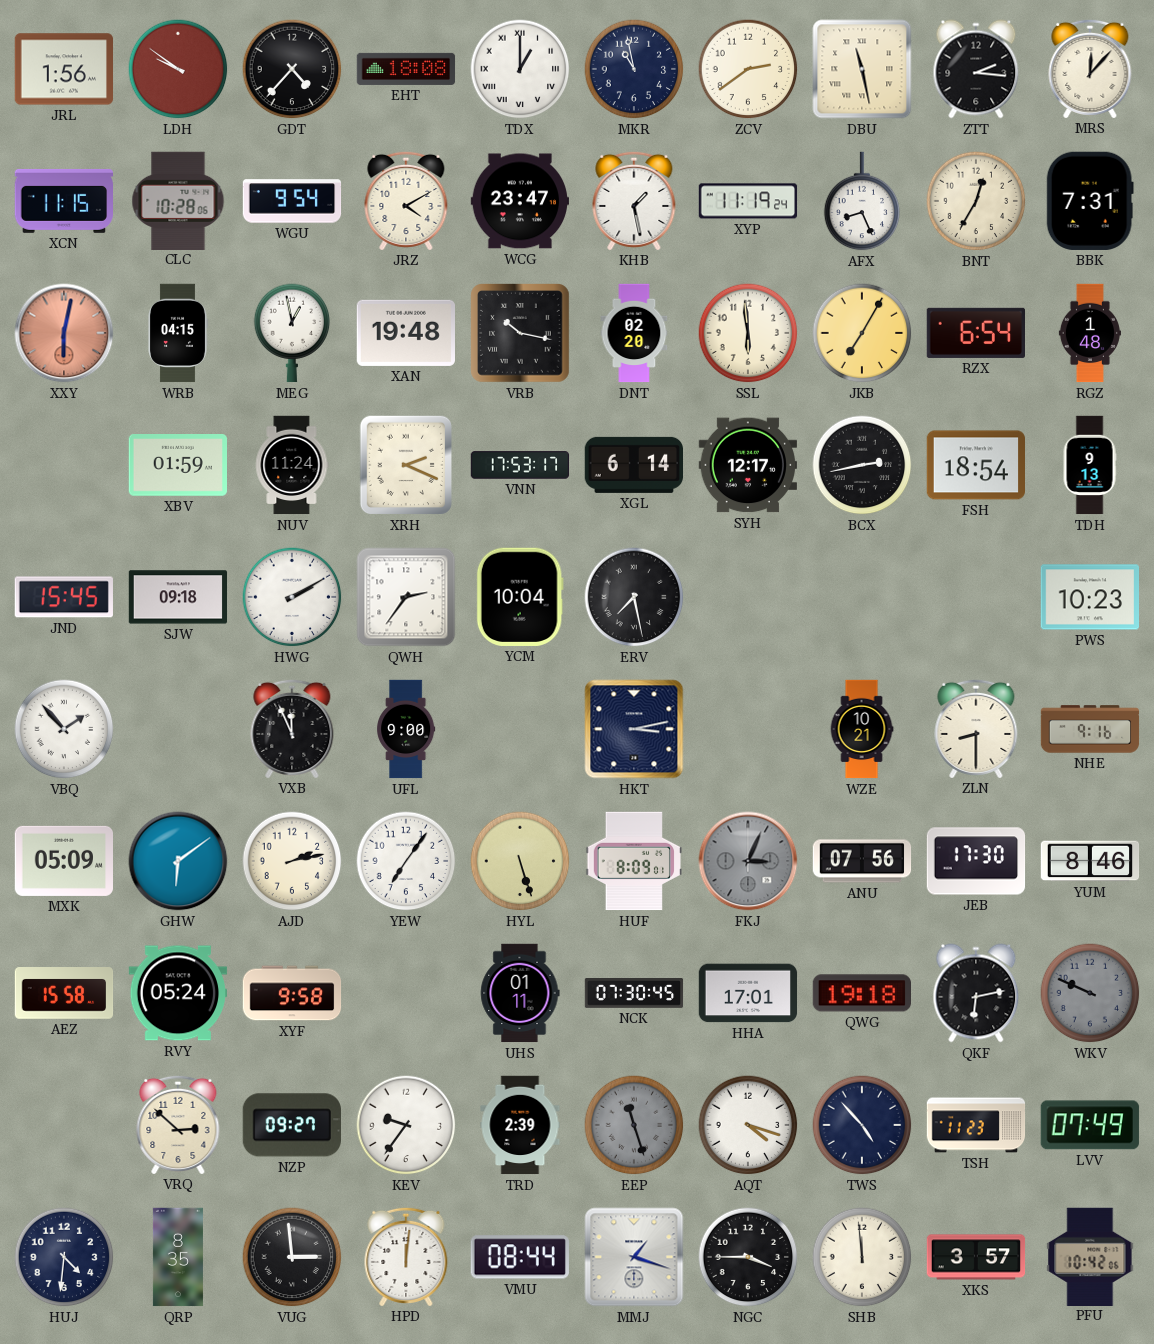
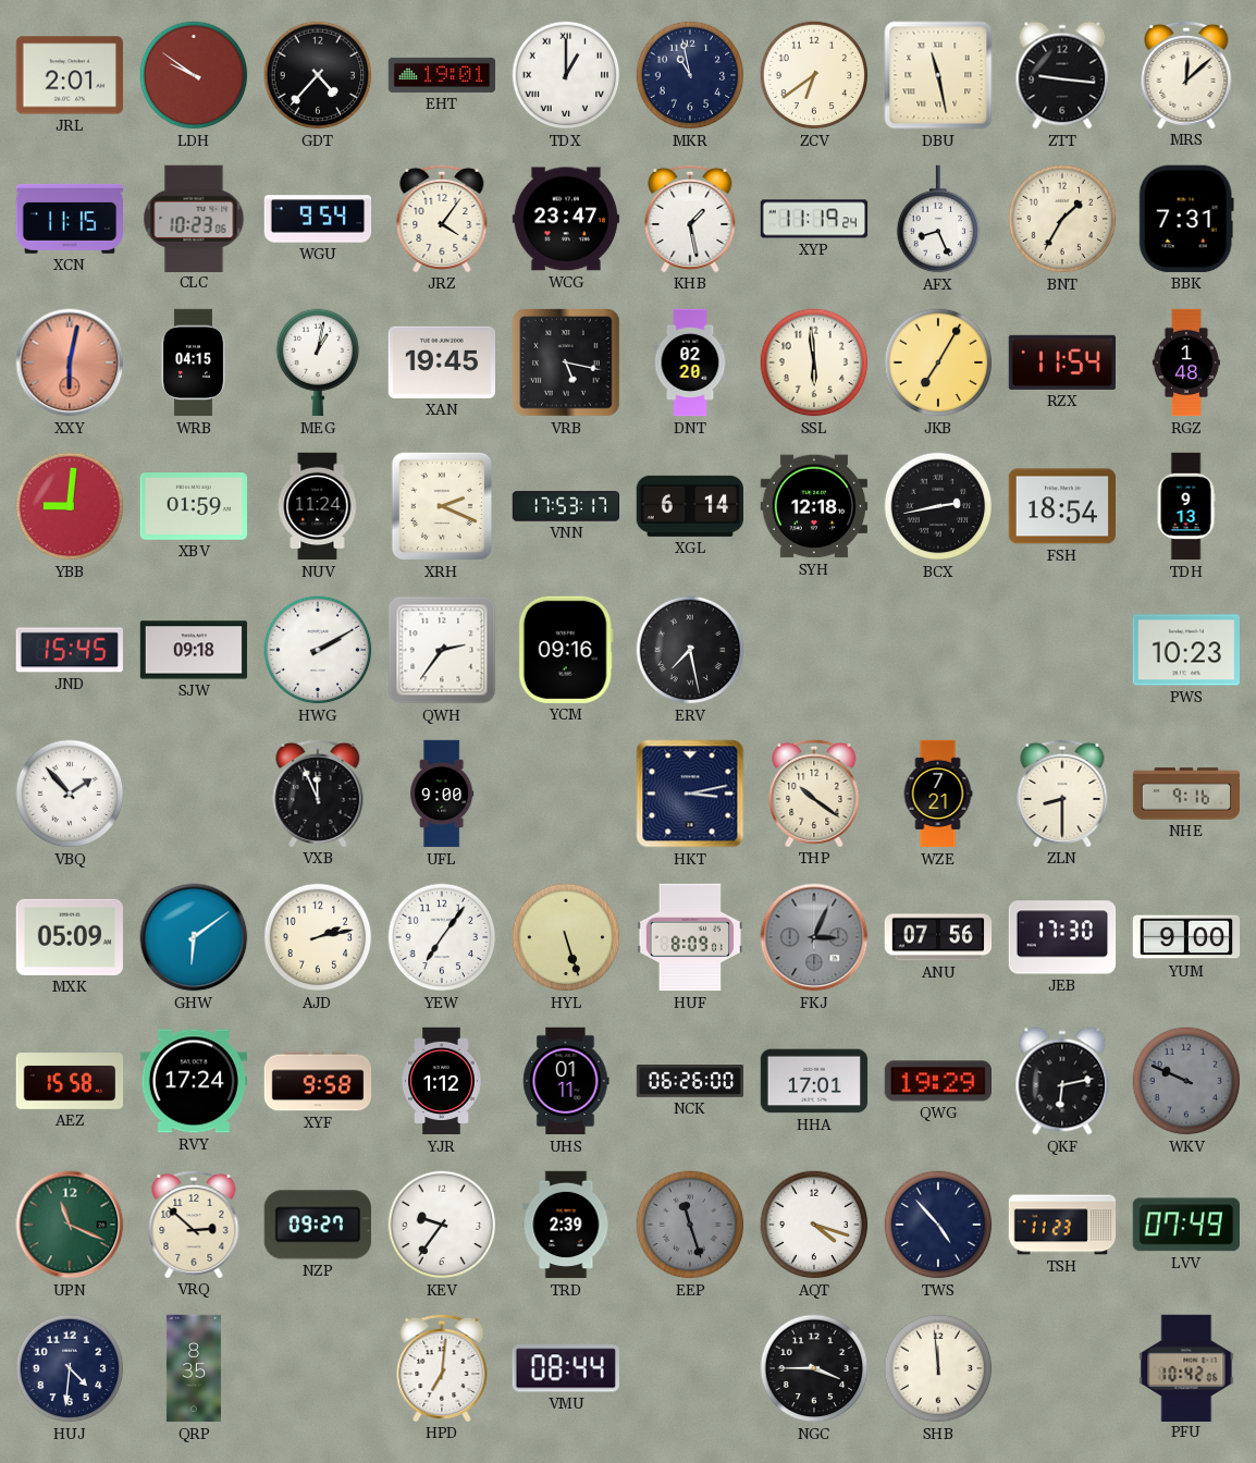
JRL: 1:56 -> 2:01 (69, 75)
EHT: 18:08 -> 19:01 (442, 75)
ZCV: 2:39 -> 6:39 (814, 75)
ZTT: 2:16 -> 9:16 (1062, 75)
MRS: 12:07 -> 12:08 (1186, 74)
CLC: 10:28 -> 10:23 (194, 218)
JRZ: 4:10 -> 4:06 (442, 218)
BNT: 12:35 -> 1:35 (1062, 219)
MEG: 12:58 -> 1:02 (318, 362)
XAN: 19:48 -> 19:45 (441, 362)
VRB: 10:17 -> 5:17 (567, 364)
RZX: 6:54 -> 11:54 (1061, 362)
YBB: none -> 9:01 (70, 506)
SYH: 12:17 -> 12:18 (813, 506)
YCM: 10:04 -> 09:16 (566, 650)
THP: none -> 10:21 (814, 792)
WZE: 10:21 -> 7:21 (938, 794)
YUM: 8:46 -> 9:00 (1186, 937)
RVY: 05:24 -> 17:24 (194, 1081)
YJR: none -> 1:12 (442, 1081)
NCK: 07:30 -> 06:26 (690, 1082)
QWG: 19:18 -> 19:29 (937, 1081)
UPN: none -> 11:19 (70, 1225)
VUG: 2:59 -> none (292, 1257)
HPD: 12:01 -> 7:01 (442, 1367)
MMJ: 1:18 -> none (634, 1257)
XKS: 3:57 -> none (976, 1257)
